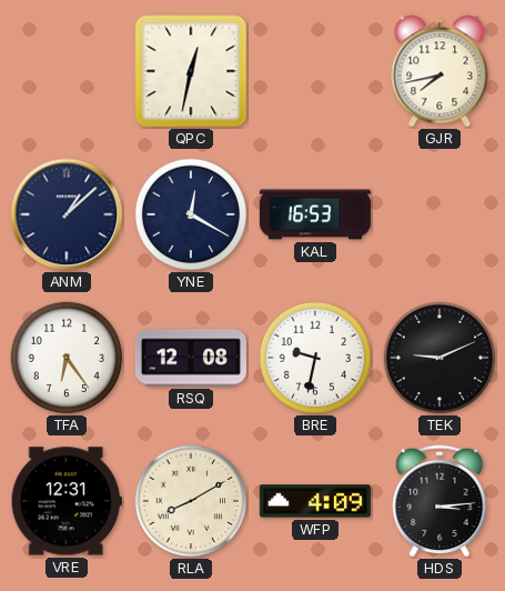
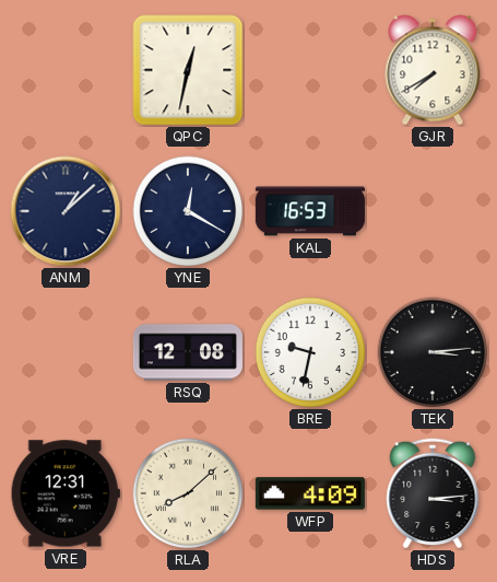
GJR: 7:43 -> 7:40 (433, 70)
TFA: 6:24 -> none (67, 358)
TEK: 9:11 -> 3:14 (433, 352)
RLA: 8:10 -> 8:08 (188, 493)
